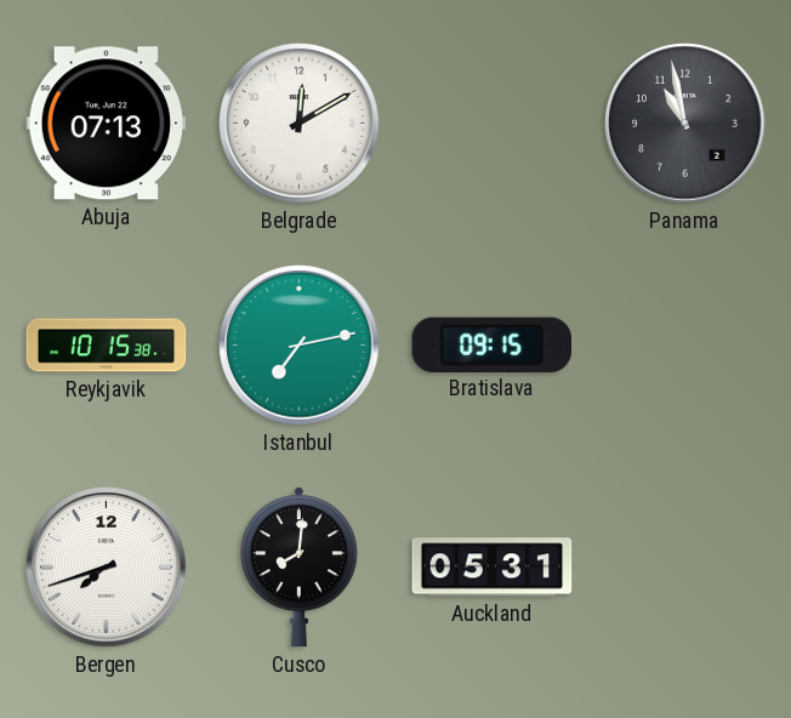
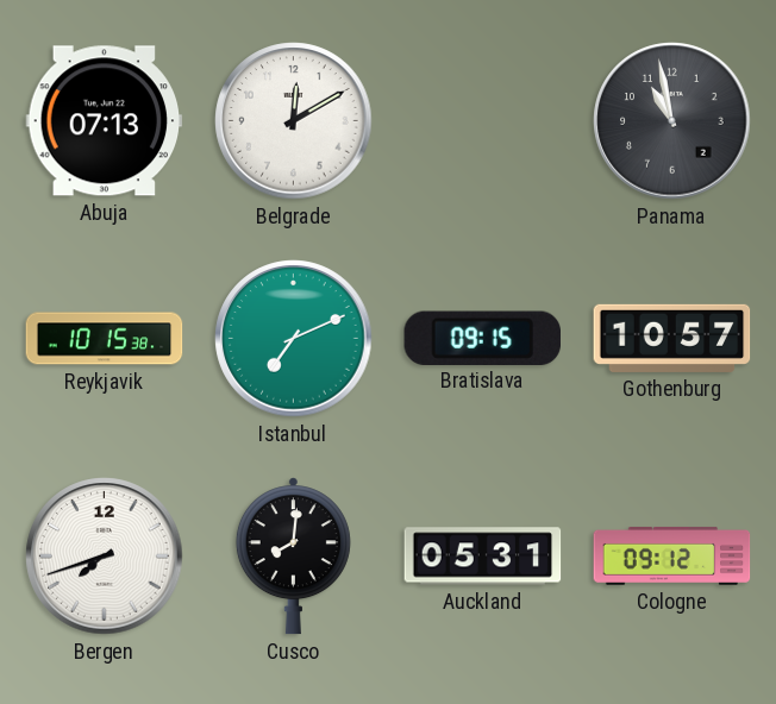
Istanbul: 7:13 -> 7:11 (294, 339)
Gothenburg: none -> 10:57 (672, 338)
Cologne: none -> 09:12 (672, 555)
